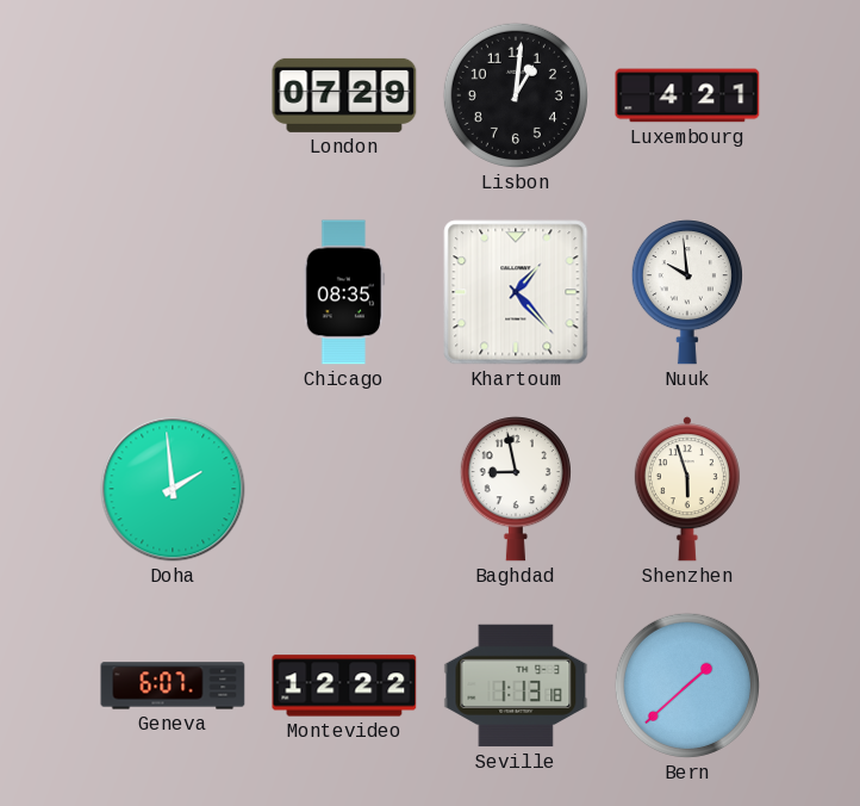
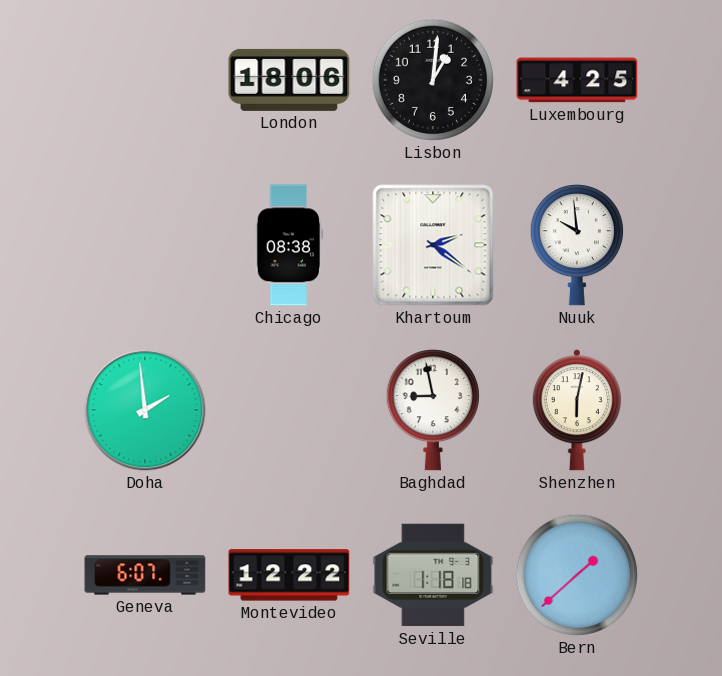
London: 07:29 -> 18:06 (289, 80)
Luxembourg: 4:21 -> 4:25 (577, 80)
Chicago: 08:35 -> 08:38 (289, 245)
Khartoum: 1:23 -> 2:21 (433, 245)
Shenzhen: 5:57 -> 6:02 (577, 410)
Seville: 1:13 -> 1:18 (433, 575)
